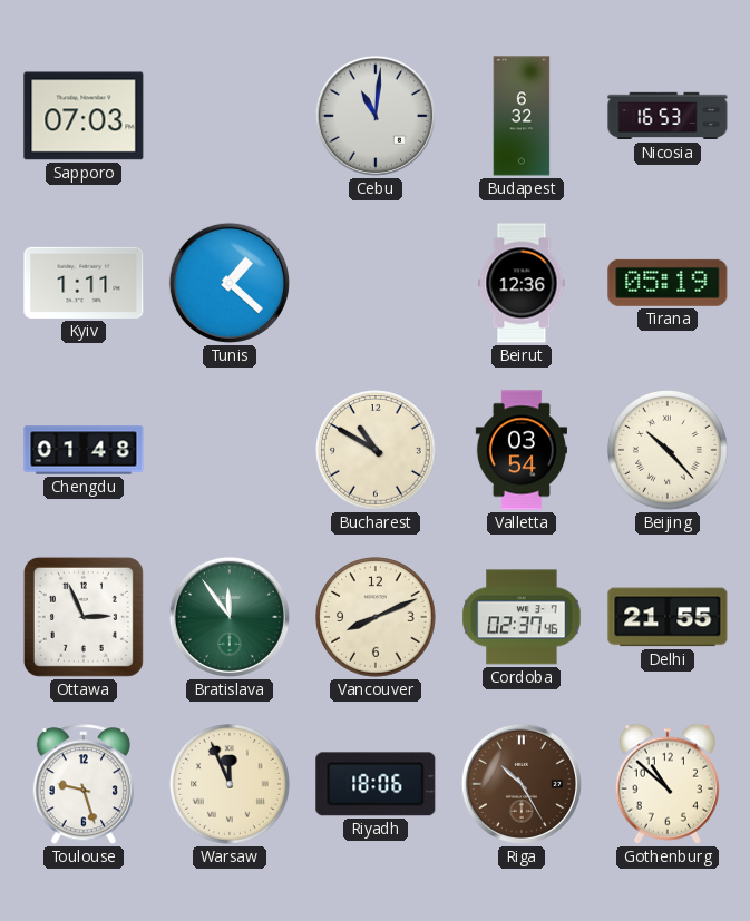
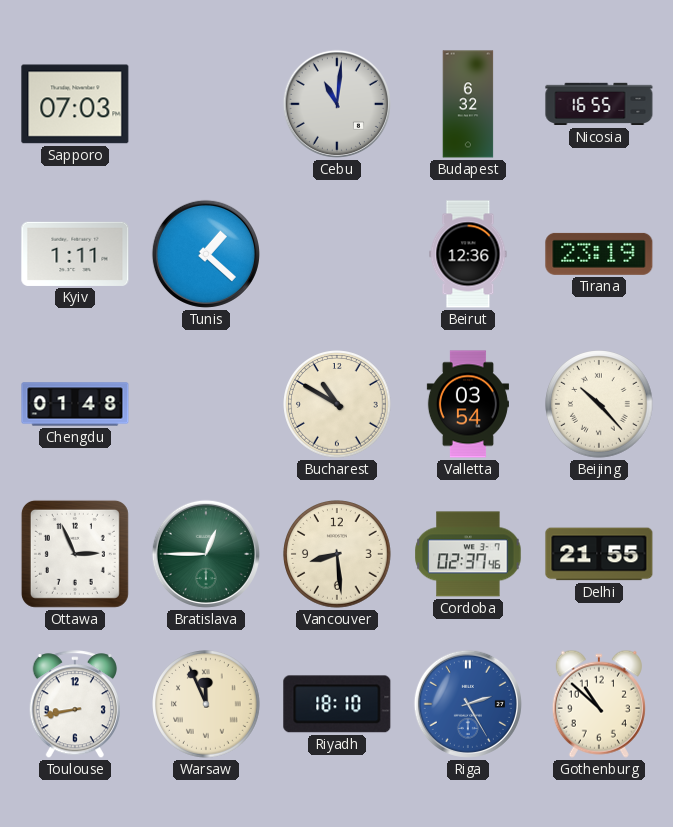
Nicosia: 16:53 -> 16:55 (599, 104)
Tirana: 05:19 -> 23:19 (599, 254)
Bratislava: 11:54 -> 12:45 (206, 554)
Vancouver: 8:11 -> 8:29 (337, 554)
Toulouse: 9:27 -> 8:43 (75, 705)
Riyadh: 18:06 -> 18:10 (337, 704)
Riga: 10:25 -> 2:25 (468, 704)
Riga dial: brown -> blue (468, 704)
